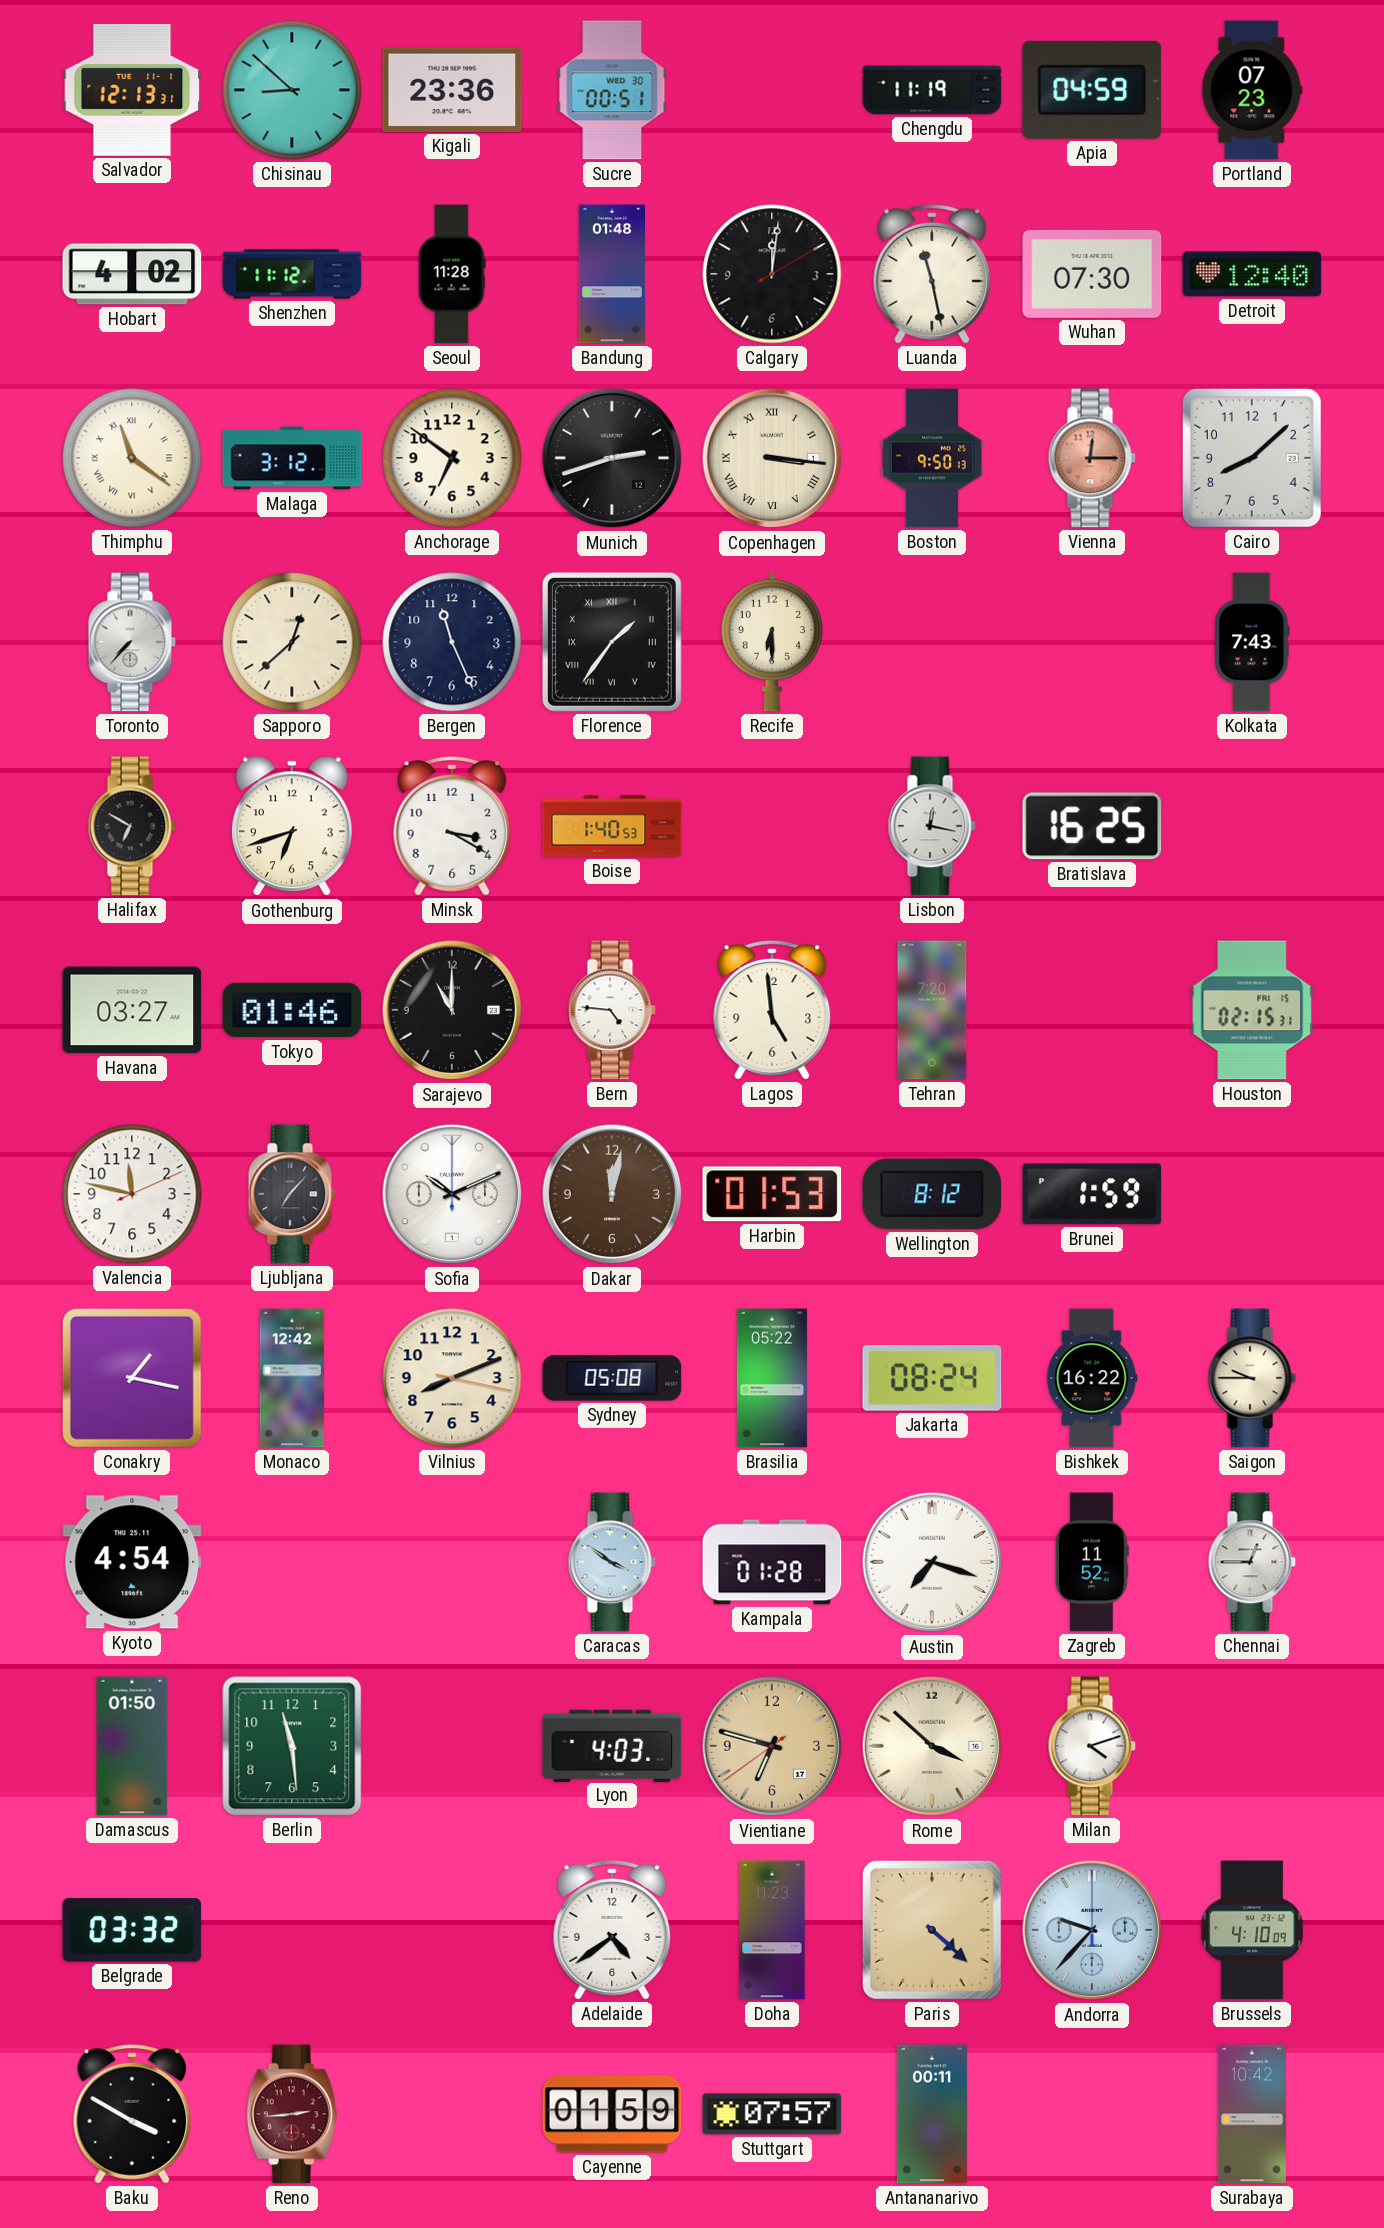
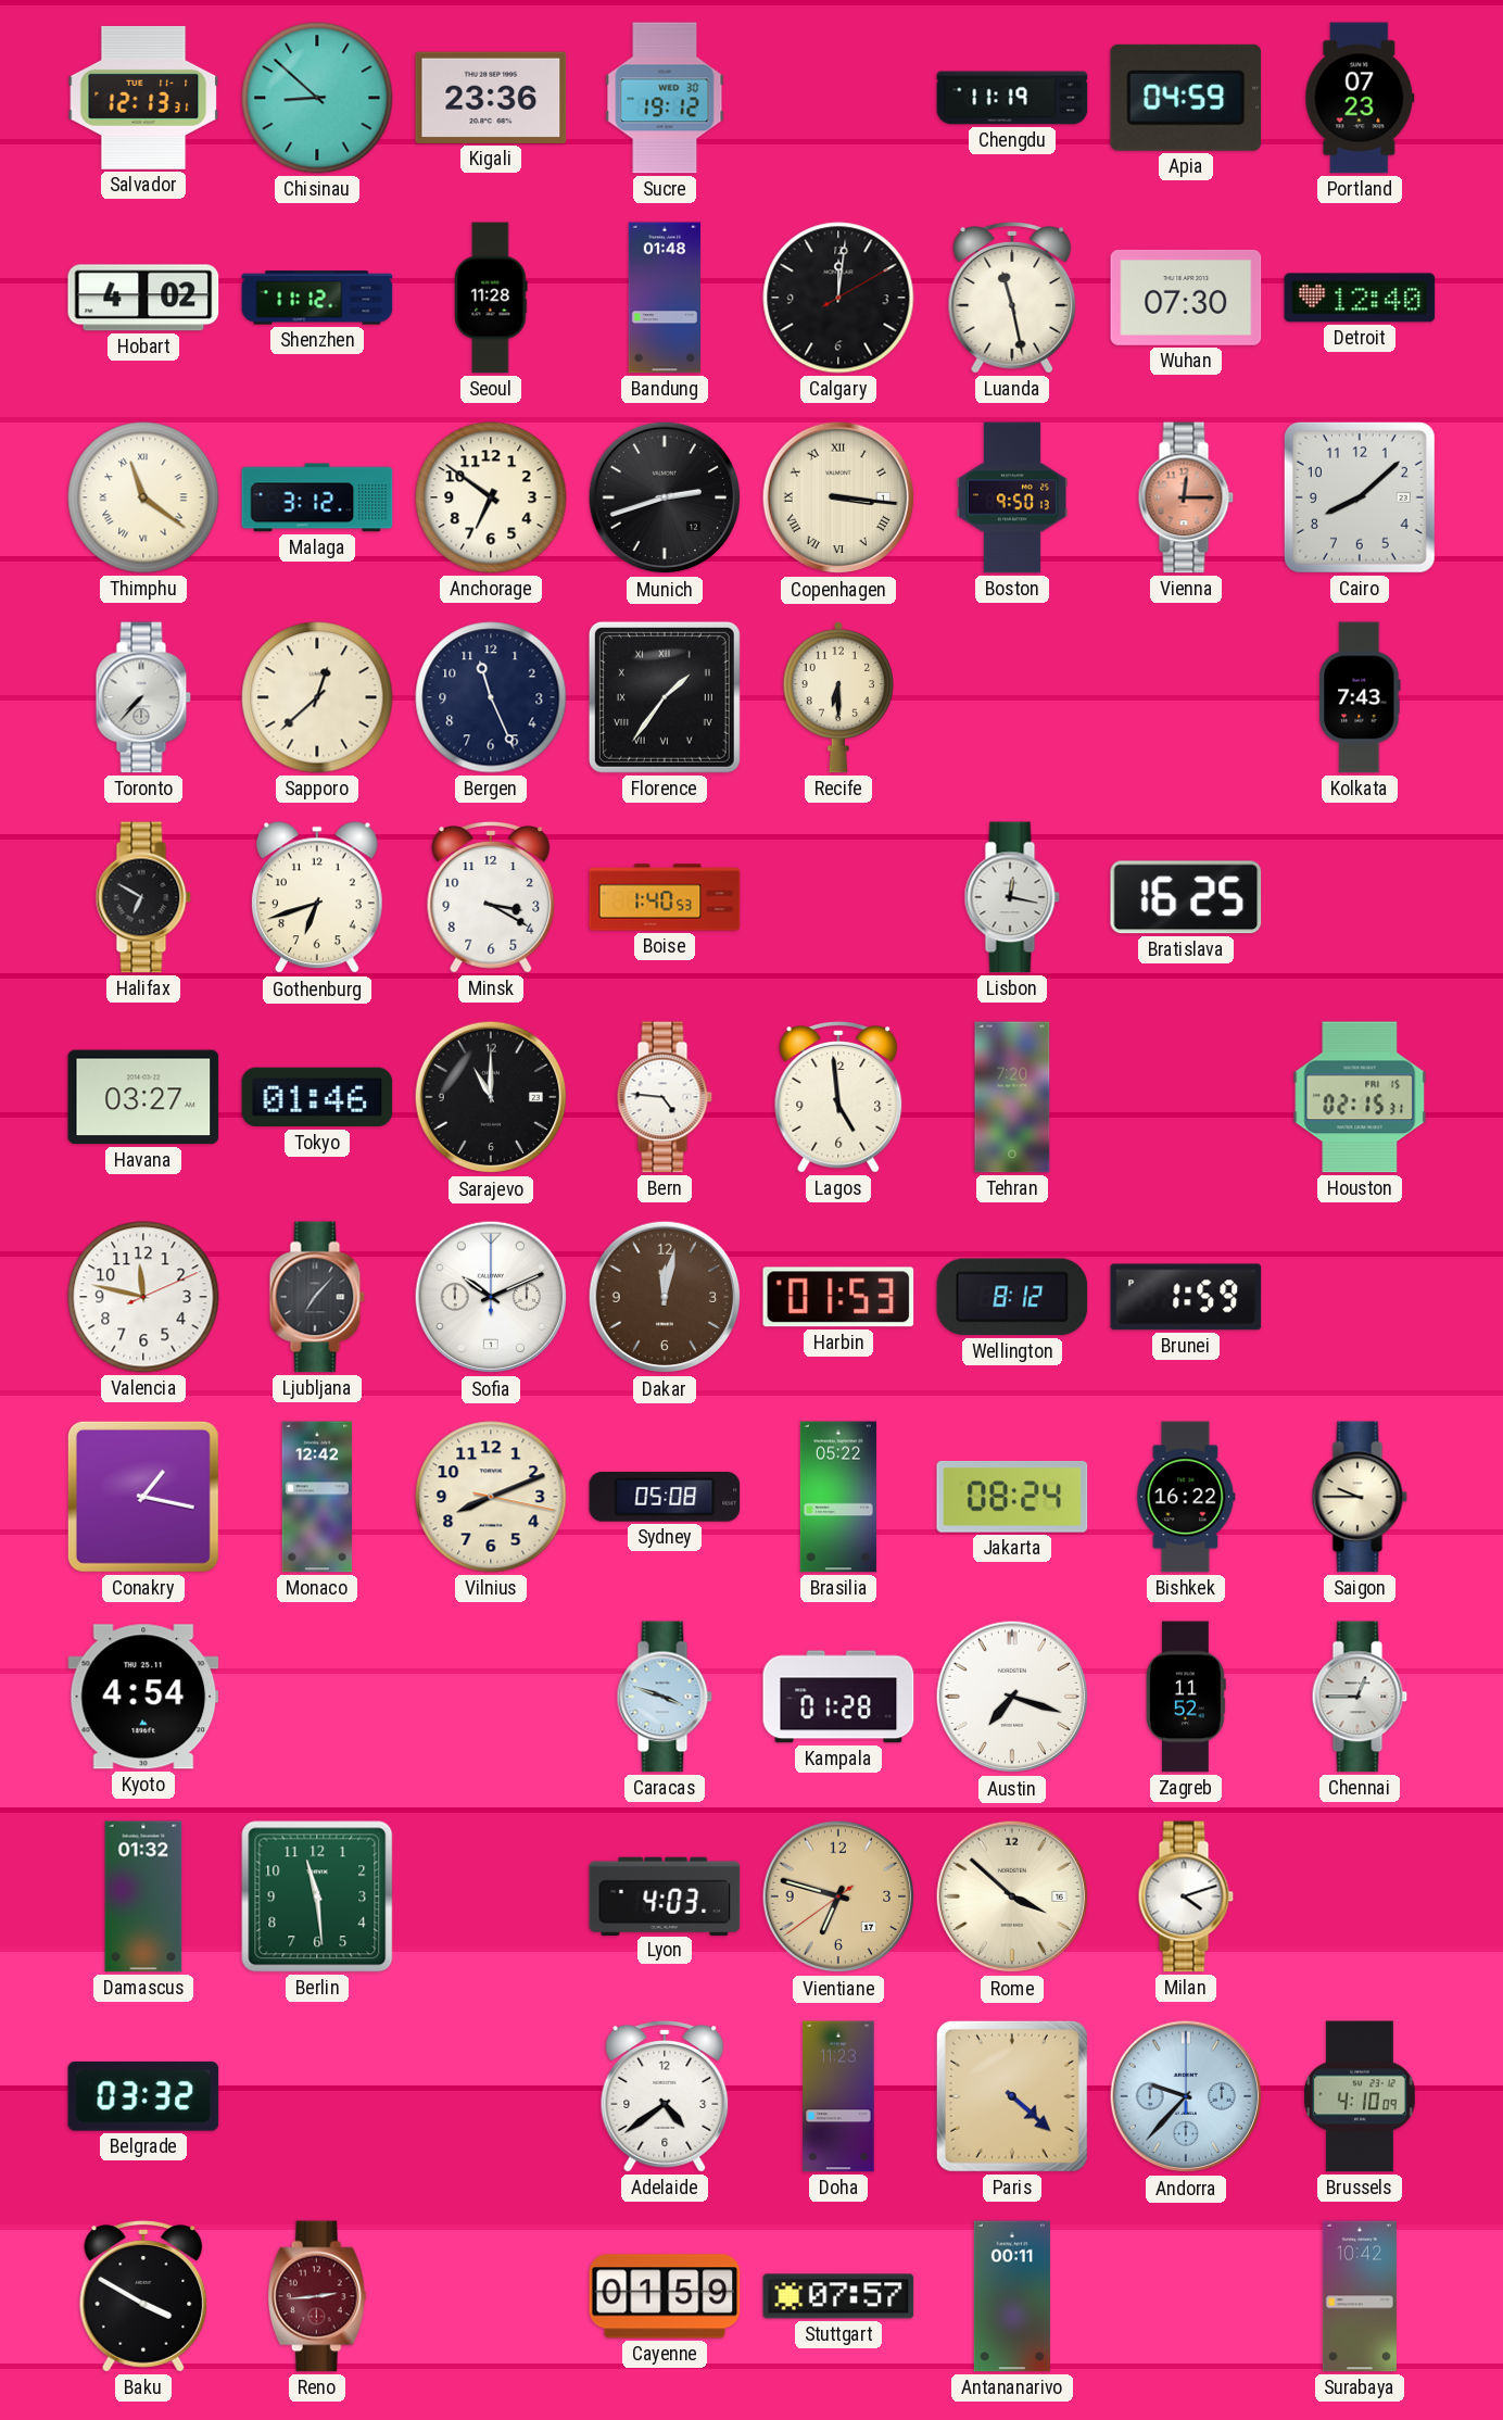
Sucre: 00:51 -> 19:12 (665, 98)
Caracas: 3:51 -> 3:48 (665, 1697)
Damascus: 01:50 -> 01:32 (143, 1896)
